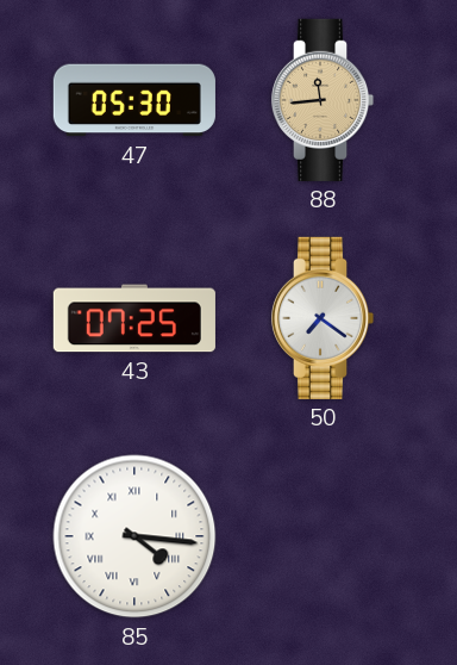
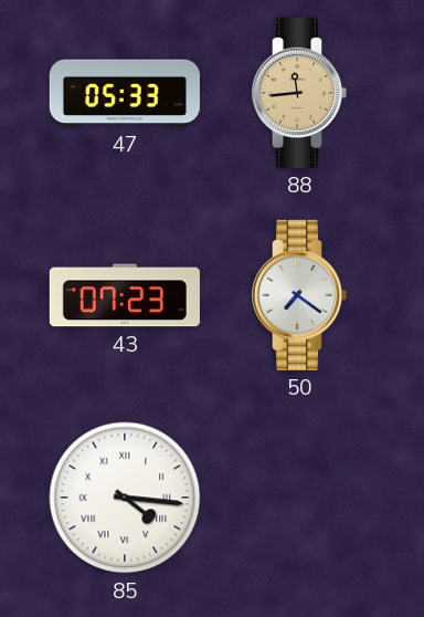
47: 05:30 -> 05:33 (125, 93)
43: 07:25 -> 07:23 (125, 295)
